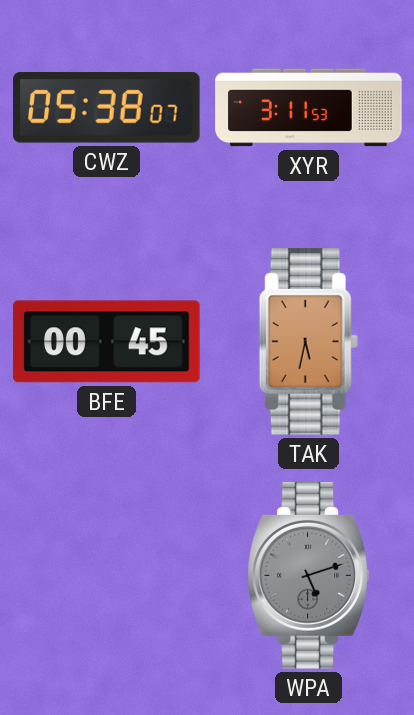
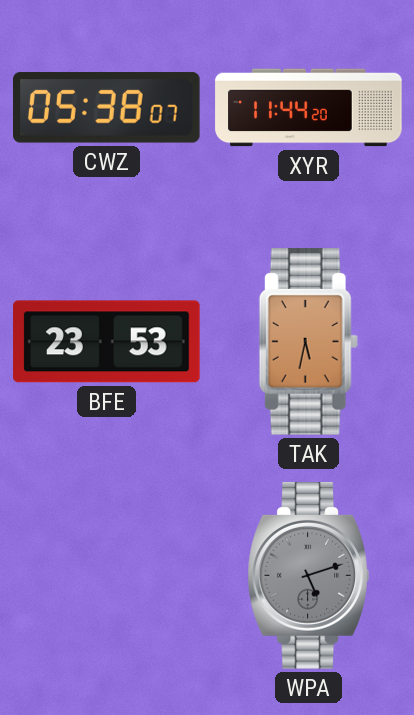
XYR: 3:11 -> 11:44 (309, 108)
BFE: 00:45 -> 23:53 (107, 342)
